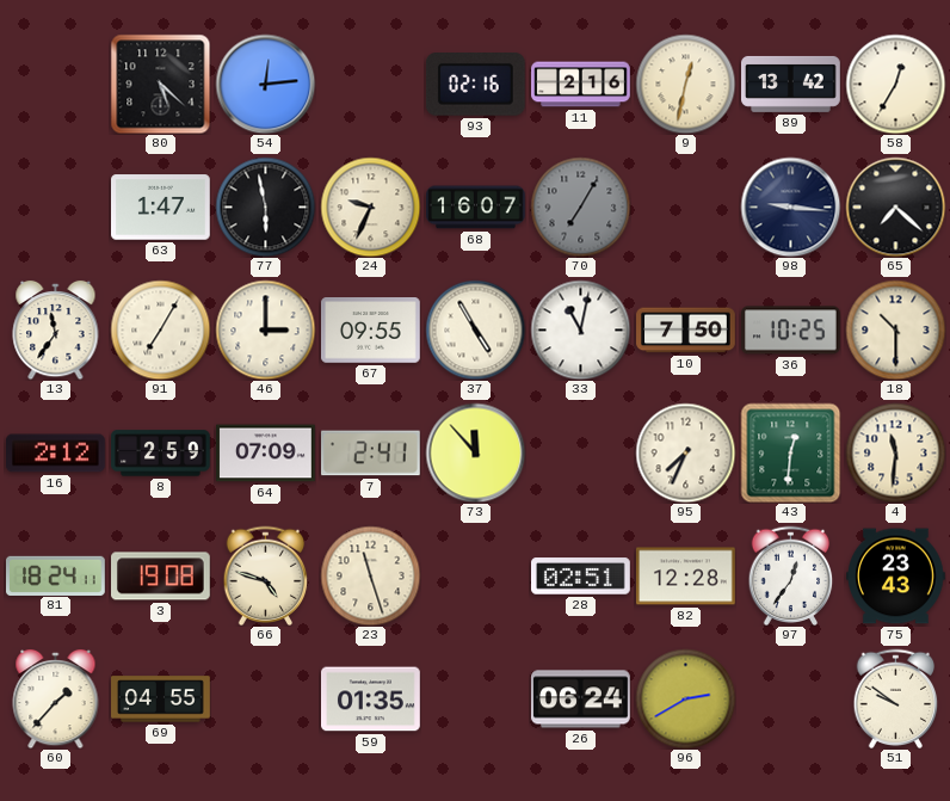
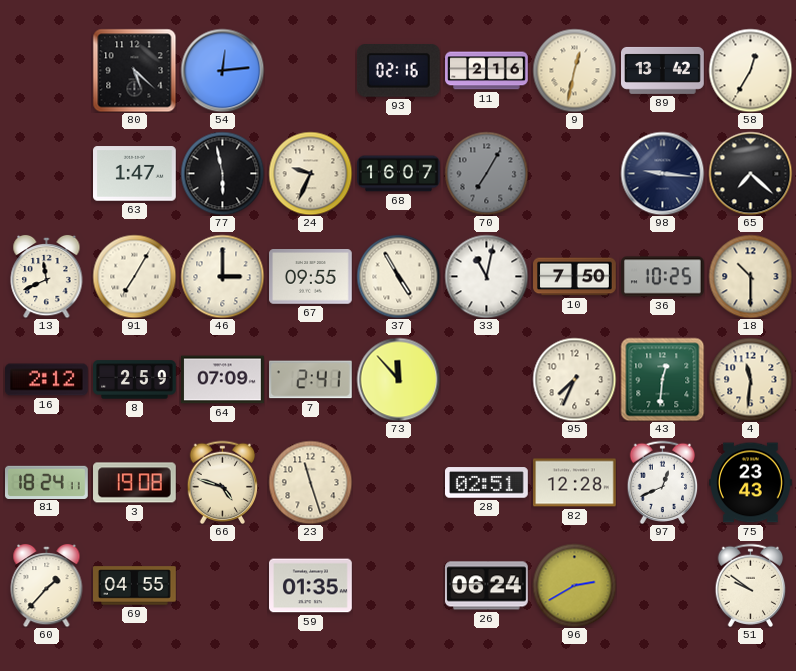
13: 11:36 -> 11:41 (47, 276)
97: 12:36 -> 12:41 (663, 482)
